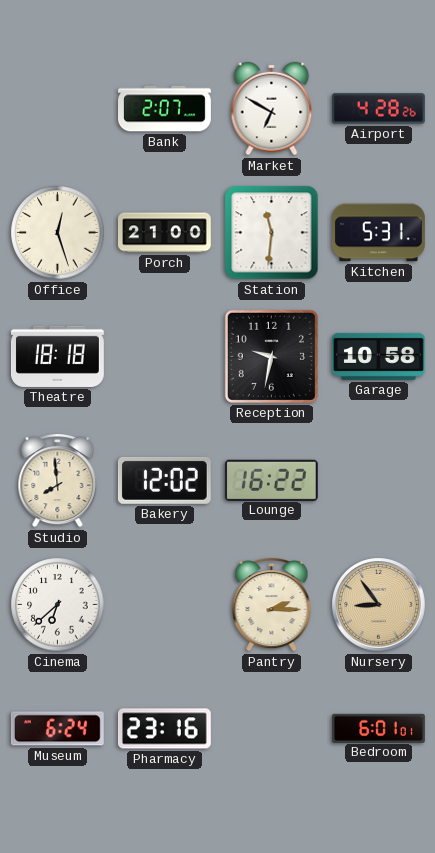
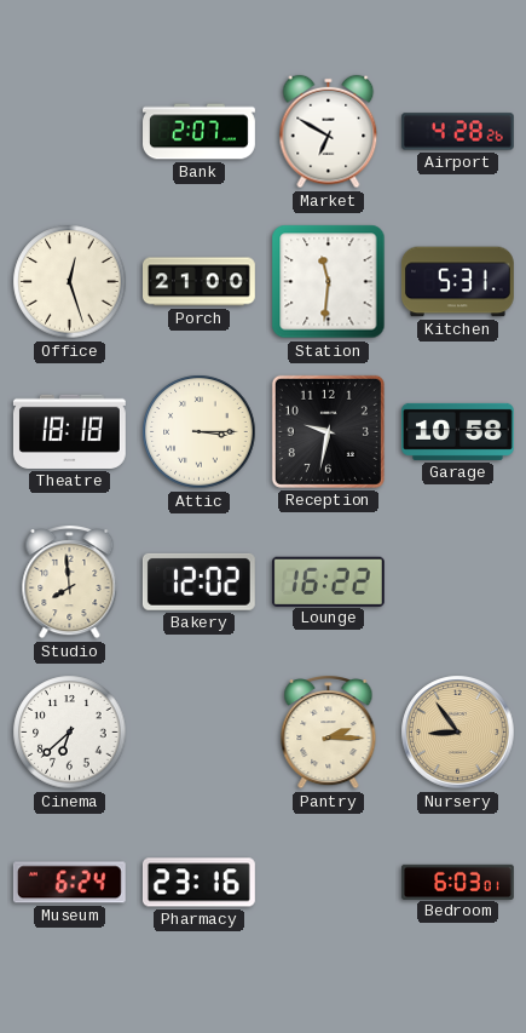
Attic: none -> 3:15 (200, 432)
Bedroom: 6:01 -> 6:03 (458, 882)
